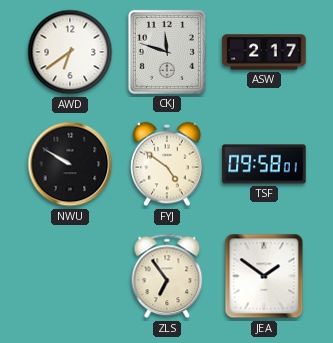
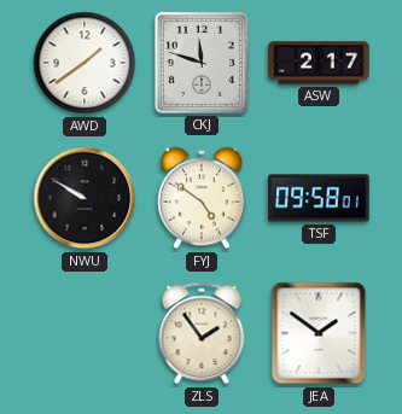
AWD: 6:39 -> 1:39 (85, 63)
ZLS: 6:54 -> 1:54 (202, 333)
